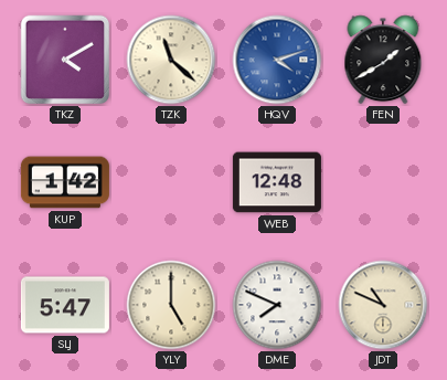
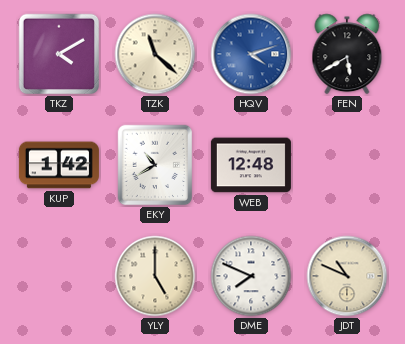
FEN: 1:40 -> 5:40 (347, 54)
EKY: none -> 10:40 (155, 165)
SLJ: 5:47 -> none (65, 305)
